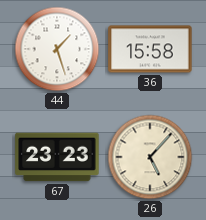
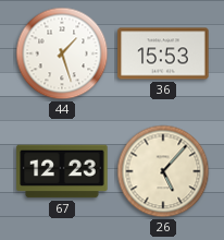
36: 15:58 -> 15:53 (163, 53)
67: 23:23 -> 12:23 (62, 171)
